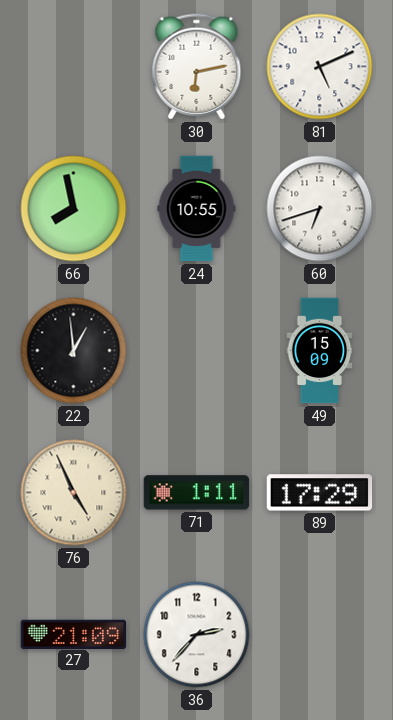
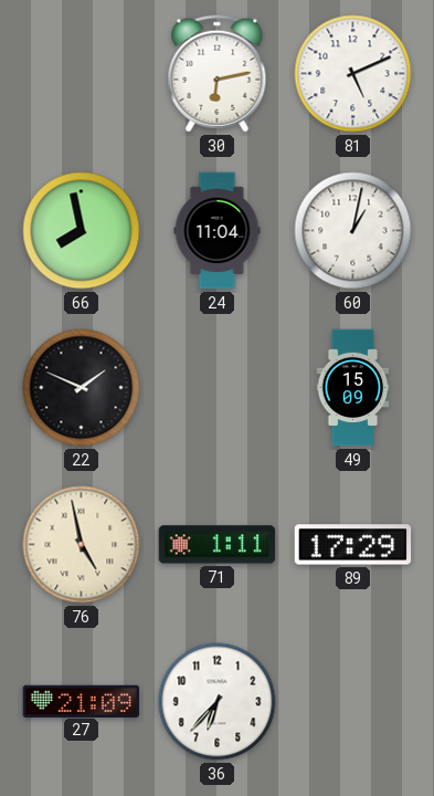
24: 10:55 -> 11:04 (218, 231)
60: 6:42 -> 1:02 (353, 231)
22: 12:59 -> 1:49 (82, 388)
76: 4:56 -> 4:58 (82, 545)
36: 2:37 -> 6:37 (218, 702)
